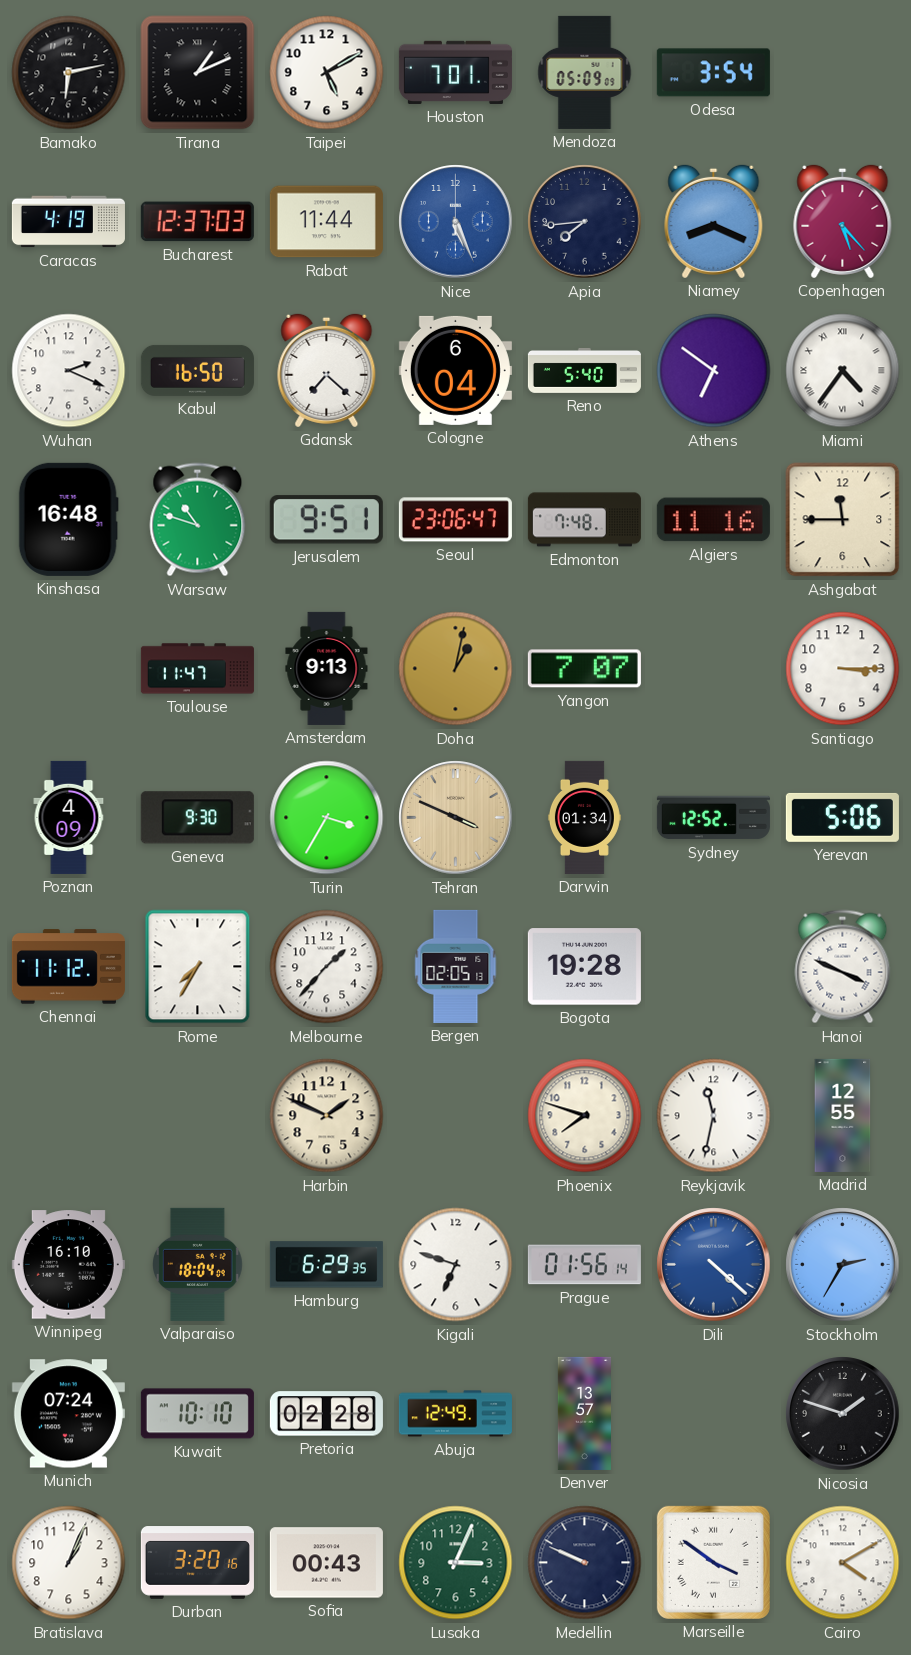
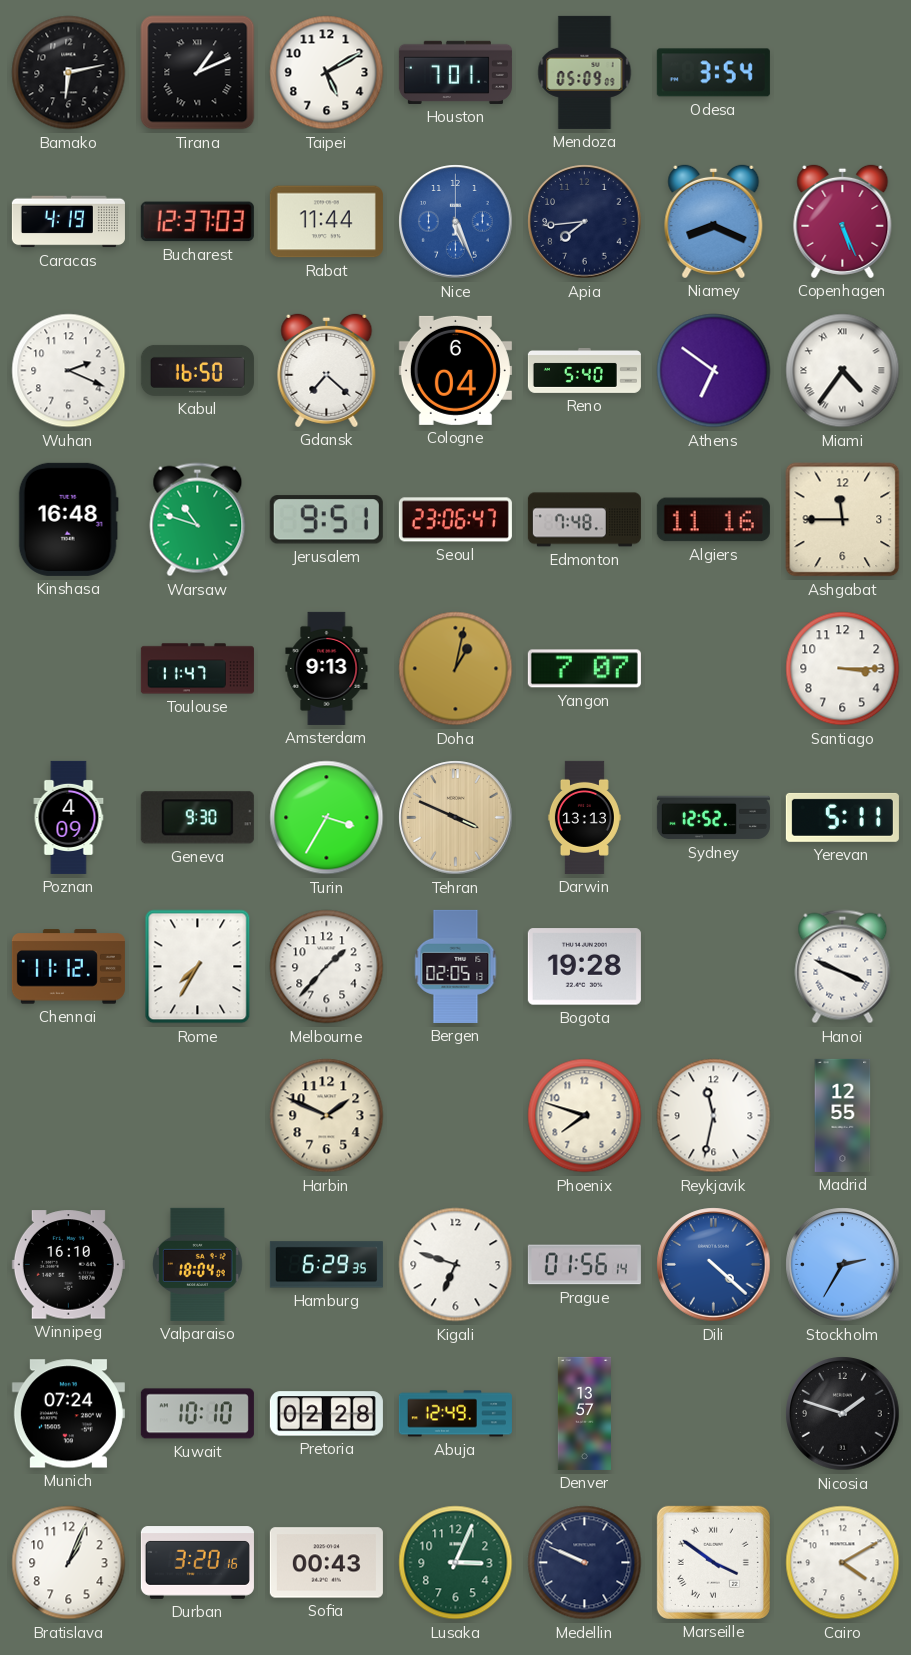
Copenhagen: 5:23 -> 5:26 (843, 221)
Darwin: 01:34 -> 13:13 (584, 817)
Yerevan: 5:06 -> 5:11 (842, 817)
